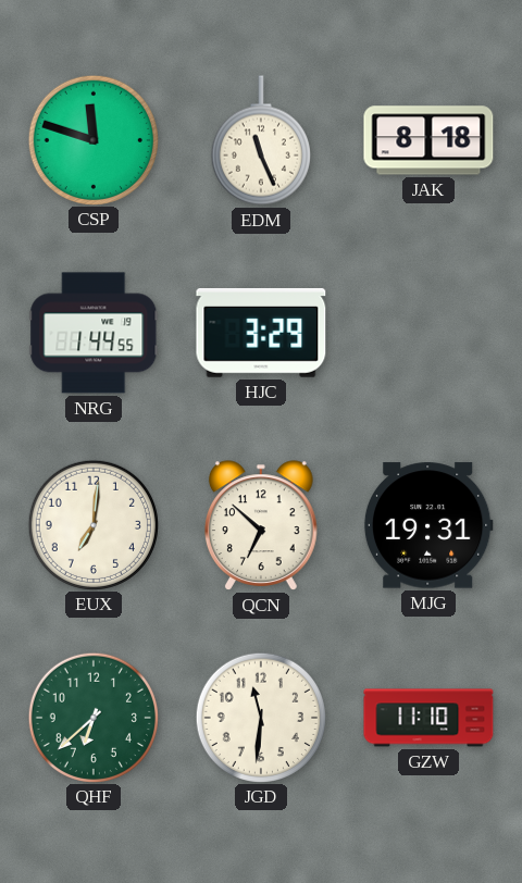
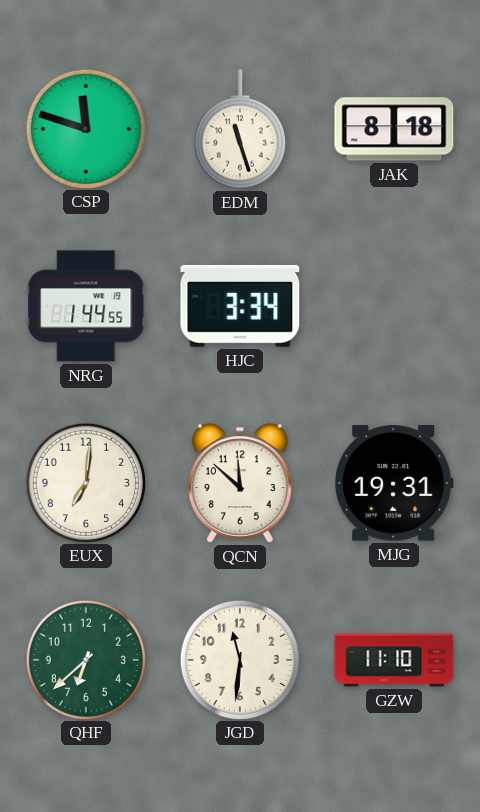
EDM: 11:26 -> 11:27 (240, 129)
HJC: 3:29 -> 3:34 (240, 306)
QCN: 6:52 -> 11:52 (240, 483)
